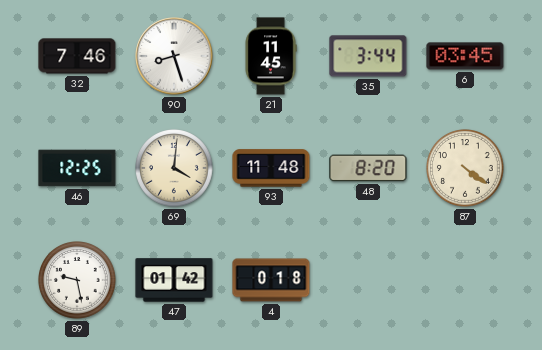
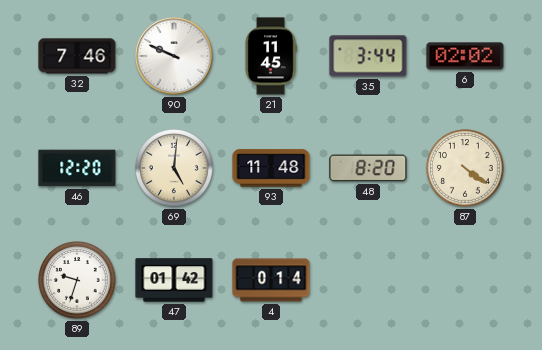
90: 8:27 -> 9:49 (174, 56)
6: 03:45 -> 02:02 (465, 56)
46: 12:25 -> 12:20 (77, 168)
69: 4:01 -> 5:01 (175, 169)
89: 9:28 -> 9:33 (78, 281)
4: 0:18 -> 0:14 (271, 280)
